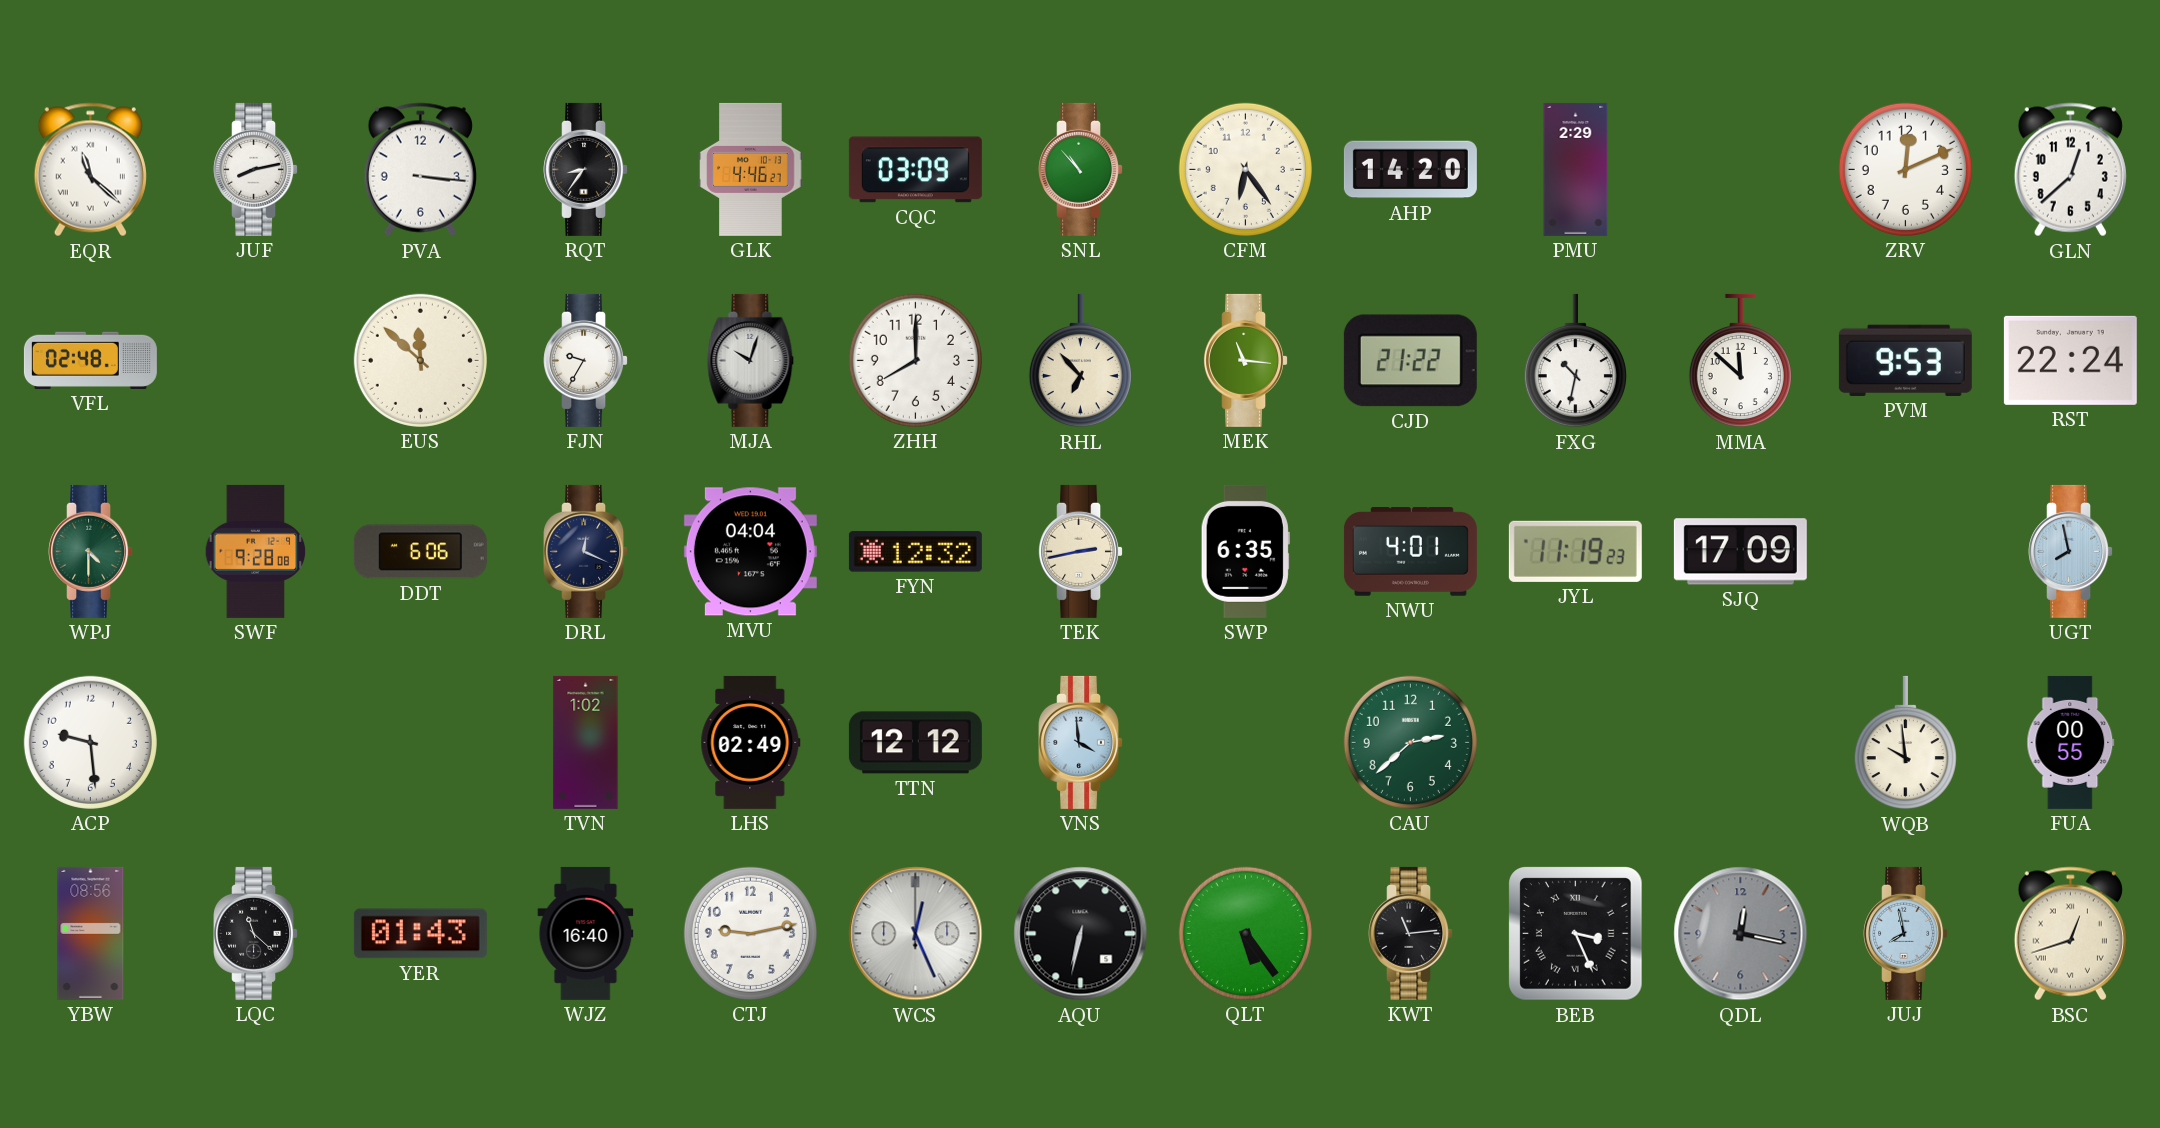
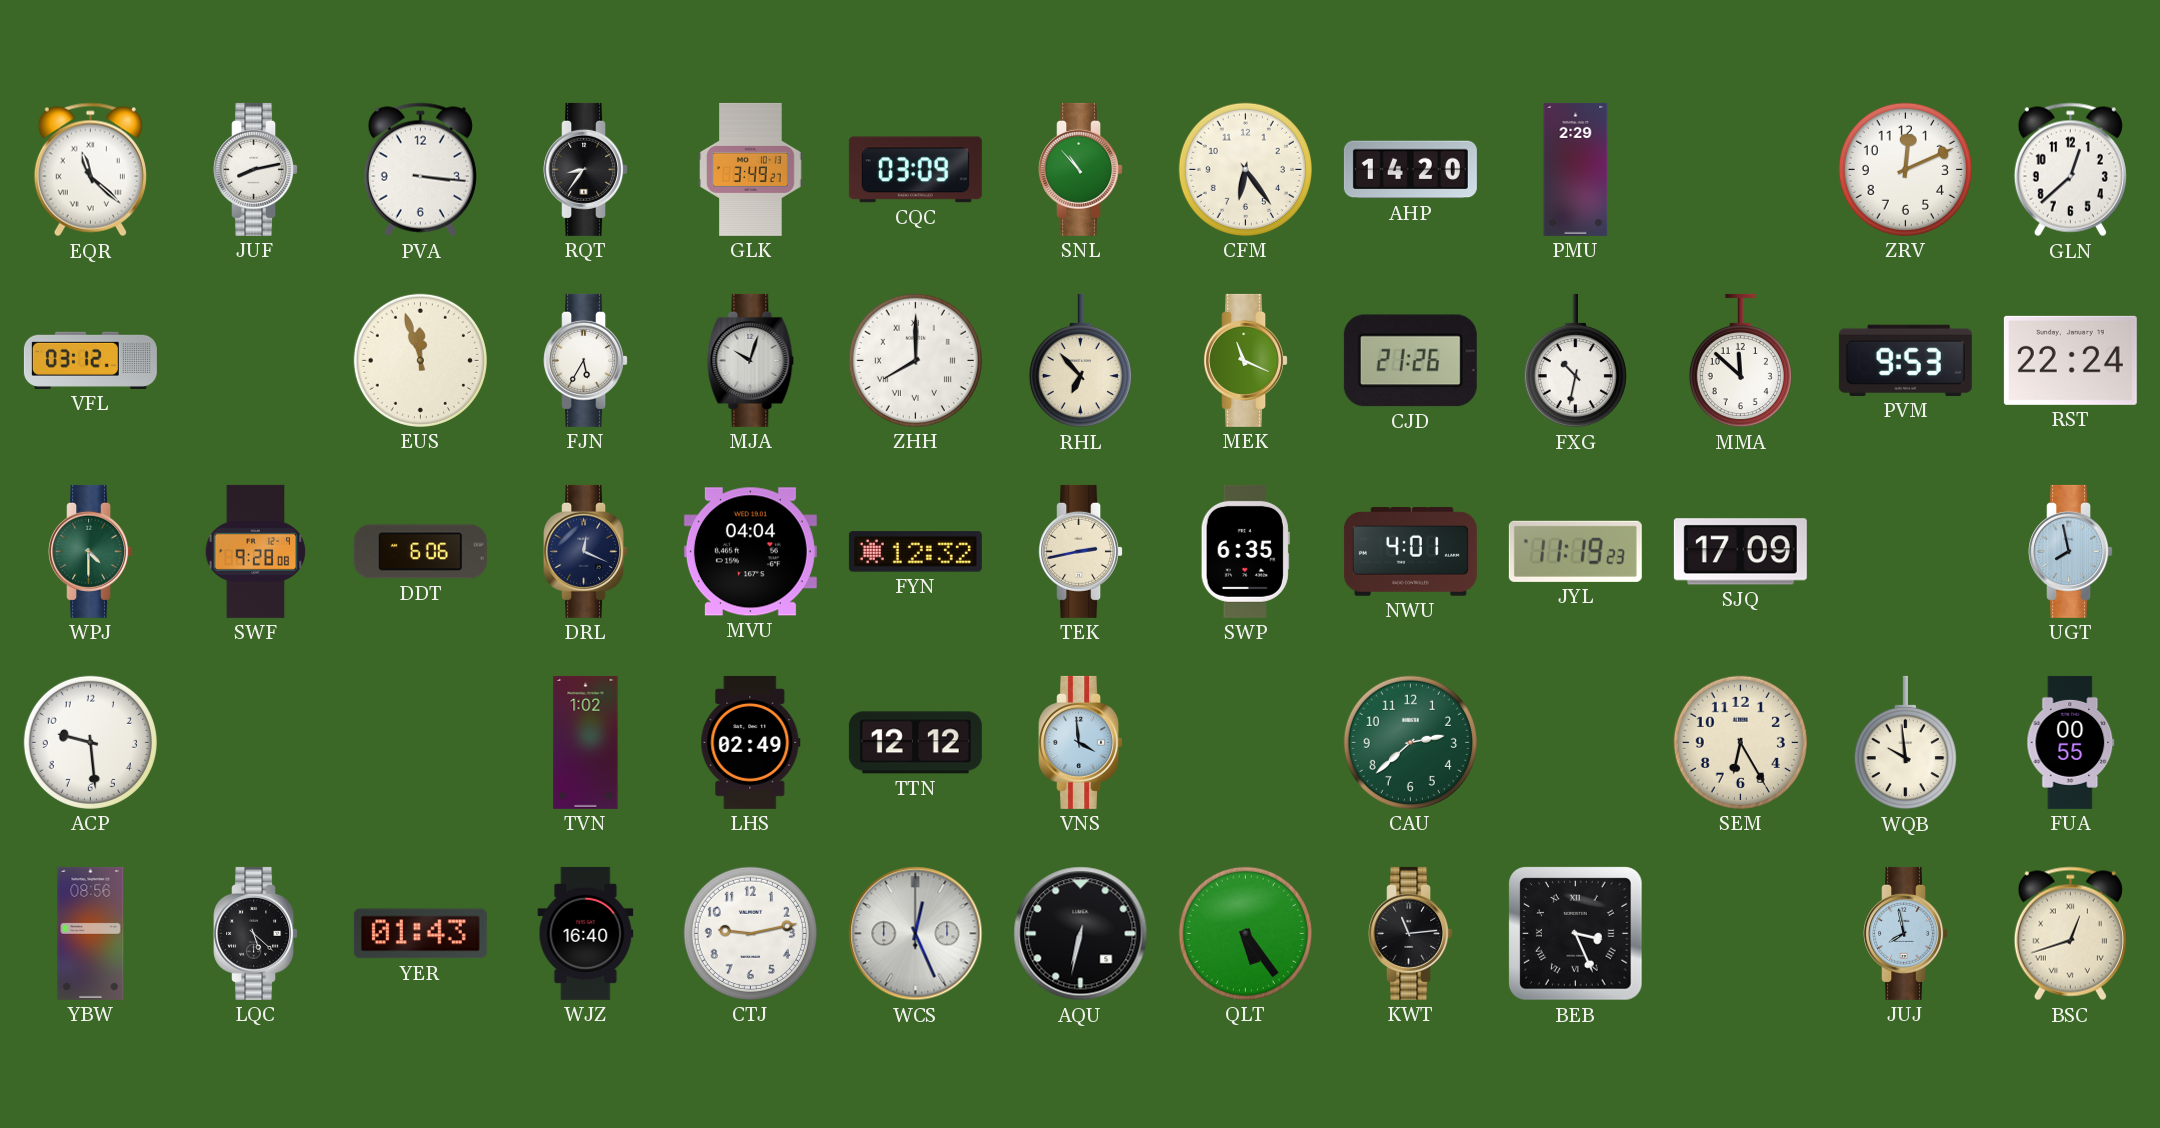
GLK: 4:46 -> 3:49 (751, 169)
VFL: 02:48 -> 03:12 (90, 360)
EUS: 11:52 -> 11:57 (420, 360)
FJN: 9:35 -> 5:35 (586, 360)
ZHH numerals: Arabic -> Roman (915, 360)
MEK: 11:16 -> 11:19 (1246, 360)
CJD: 21:22 -> 21:26 (1410, 361)
SEM: none -> 6:25 (1740, 742)
LQC: 11:22 -> 5:22 (256, 933)
QDL: 12:17 -> none (1741, 934)
